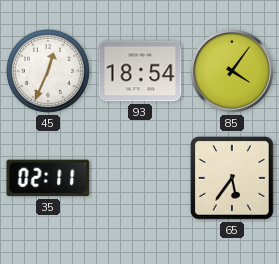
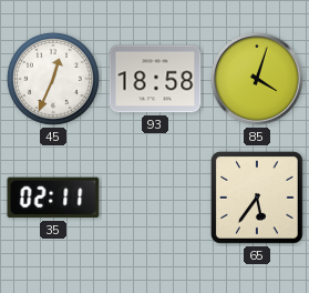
93: 18:54 -> 18:58 (155, 79)
85: 4:06 -> 4:03 (257, 79)
